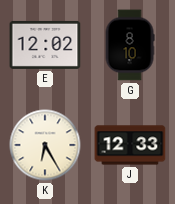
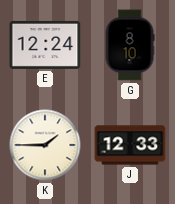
E: 12:02 -> 12:24 (45, 45)
K: 6:25 -> 1:45 (45, 145)
